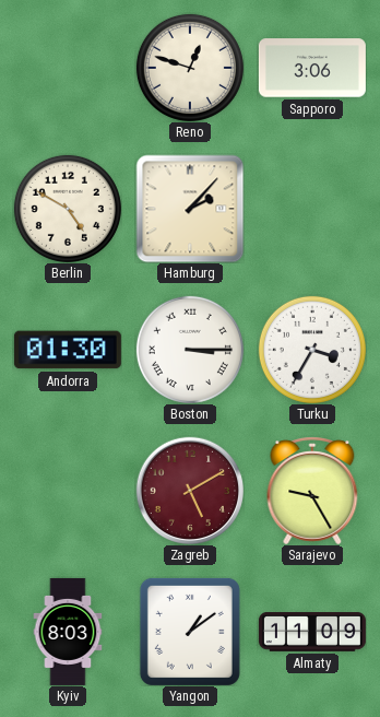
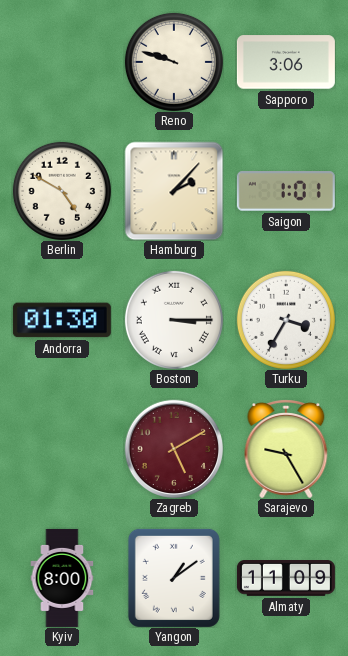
Reno: 12:48 -> 9:48 (174, 62)
Saigon: none -> 1:01 (286, 191)
Kyiv: 8:03 -> 8:00 (62, 578)
